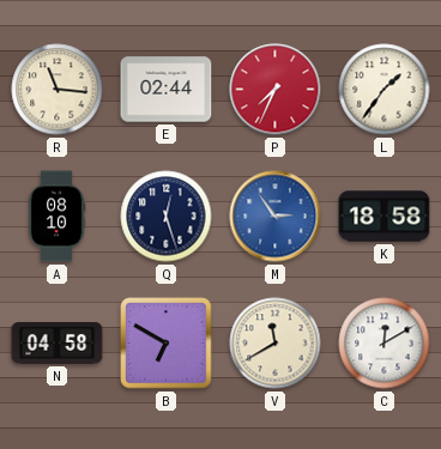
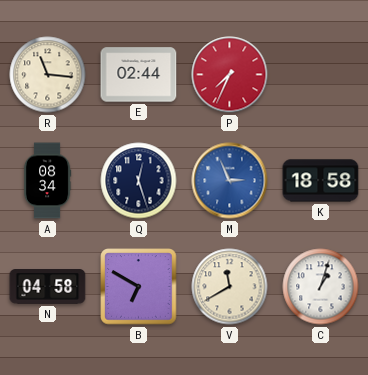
L: 1:36 -> none (385, 90)
A: 08:10 -> 08:34 (47, 181)
M: 2:54 -> 2:56 (230, 181)
C: 12:10 -> 1:03 (321, 287)
